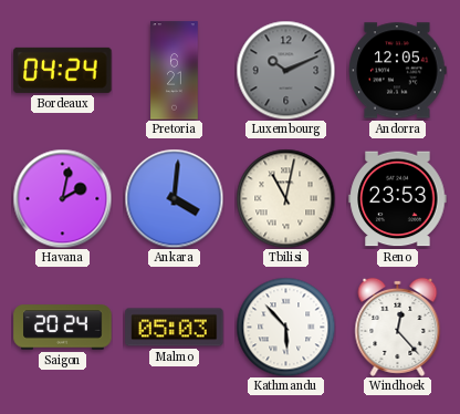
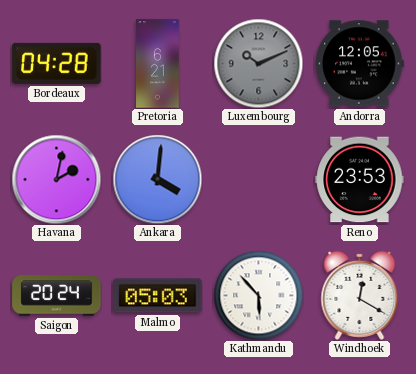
Bordeaux: 04:24 -> 04:28 (57, 63)
Tbilisi: 11:02 -> none (285, 198)
Windhoek: 12:23 -> 12:20 (360, 295)
